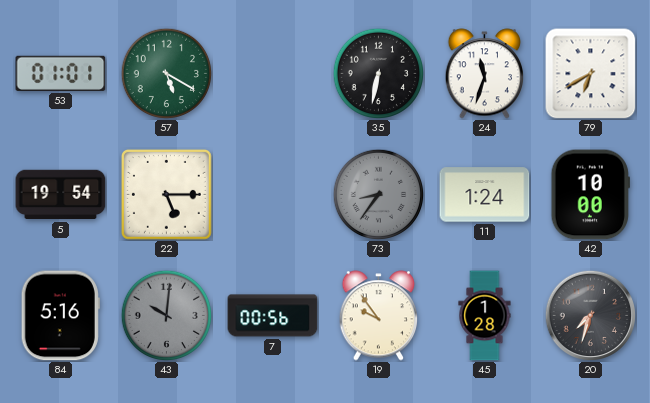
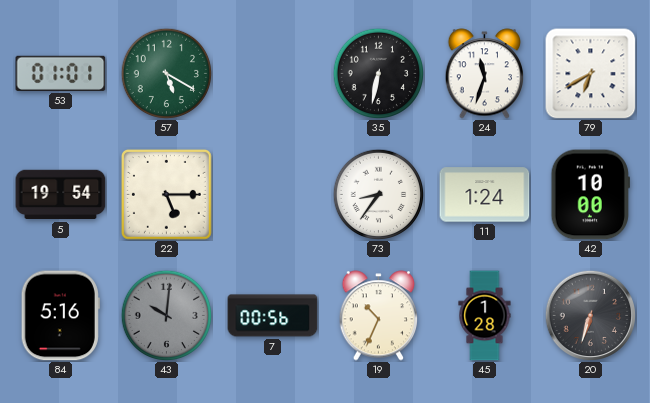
73 dial: grey -> white (378, 194)
19: 9:54 -> 10:34 (378, 316)
20: 7:33 -> 6:33 (590, 315)
